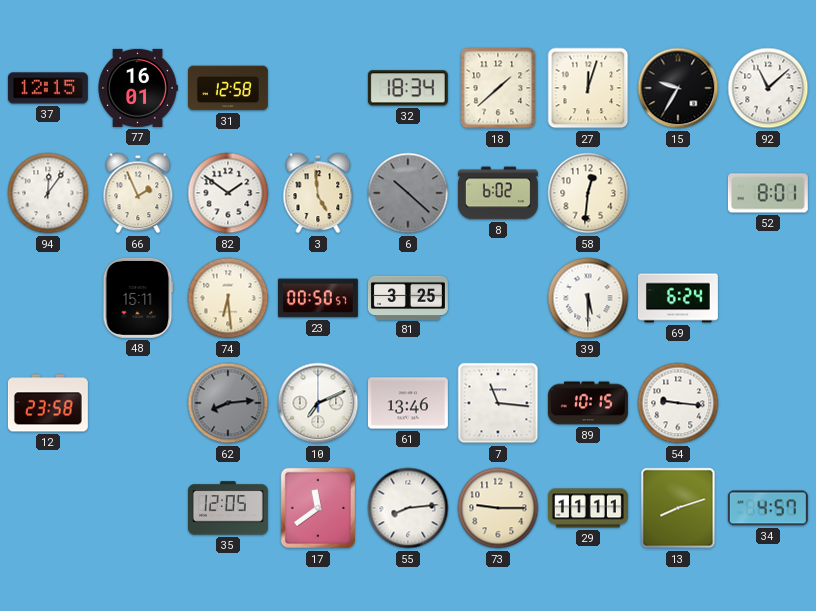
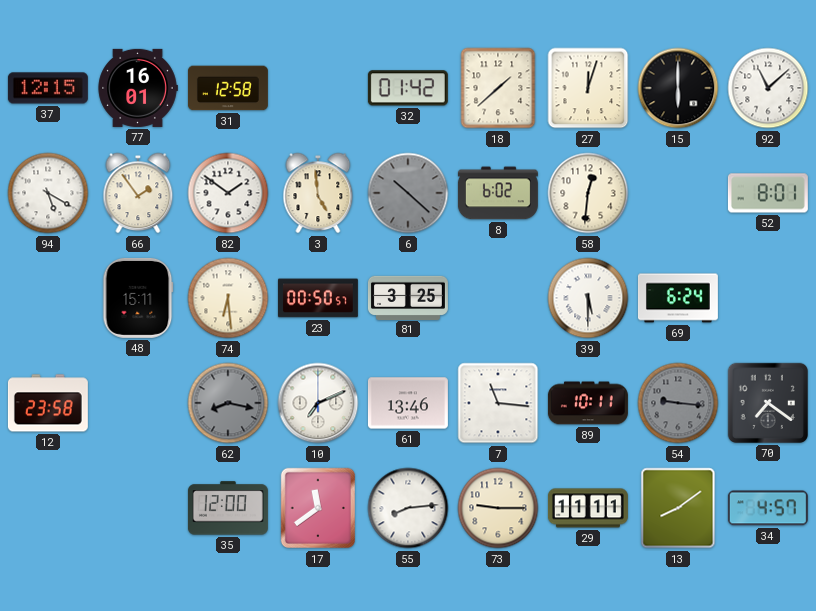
32: 18:34 -> 01:42 (408, 88)
15: 9:35 -> 6:00 (678, 88)
94: 12:06 -> 5:20 (48, 193)
66: 1:56 -> 1:54 (138, 193)
62: 8:14 -> 8:17 (228, 403)
89: 10:15 -> 10:11 (588, 403)
54 dial: white -> grey (678, 403)
70: none -> 7:21 (768, 403)
35: 12:05 -> 12:00 (228, 508)
13: 8:12 -> 8:09 (678, 508)
